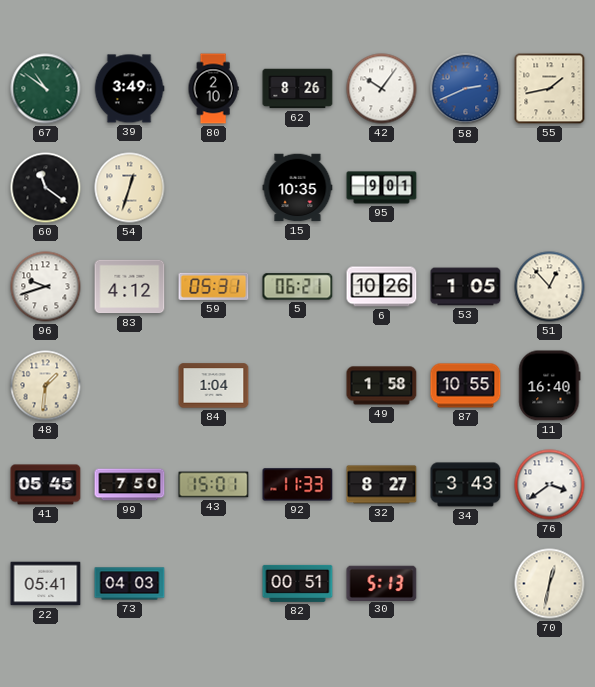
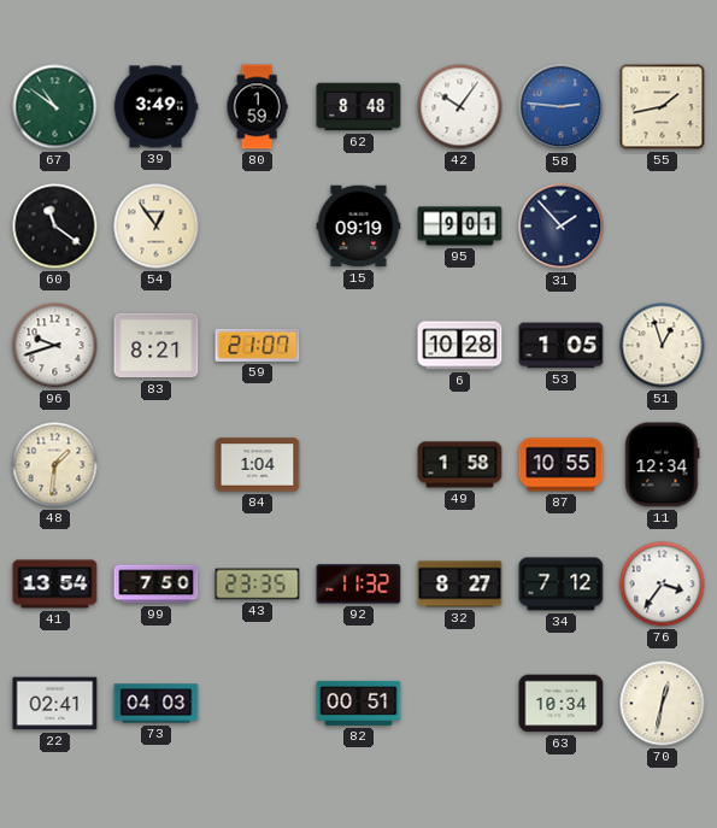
80: 2:10 -> 1:59 (257, 107)
62: 8:26 -> 8:48 (359, 107)
58: 2:41 -> 2:46 (562, 107)
54: 12:33 -> 12:54 (157, 227)
15: 10:35 -> 09:19 (359, 227)
31: none -> 1:53 (562, 227)
83: 4:12 -> 8:21 (157, 346)
59: 05:31 -> 21:07 (258, 345)
5: 06:21 -> none (298, 287)
6: 10:26 -> 10:28 (460, 346)
51: 12:53 -> 12:57 (663, 346)
11: 16:40 -> 12:34 (663, 465)
41: 05:45 -> 13:54 (55, 585)
43: 15:01 -> 23:35 (258, 585)
92: 11:33 -> 11:32 (359, 585)
34: 3:43 -> 7:12 (562, 585)
76: 3:39 -> 3:36 (663, 585)
22: 05:41 -> 02:41 (55, 704)
30: 5:13 -> none (382, 583)
63: none -> 10:34 (562, 704)
